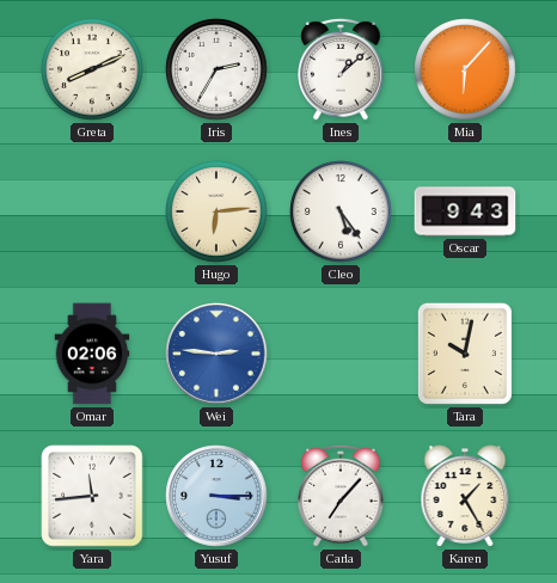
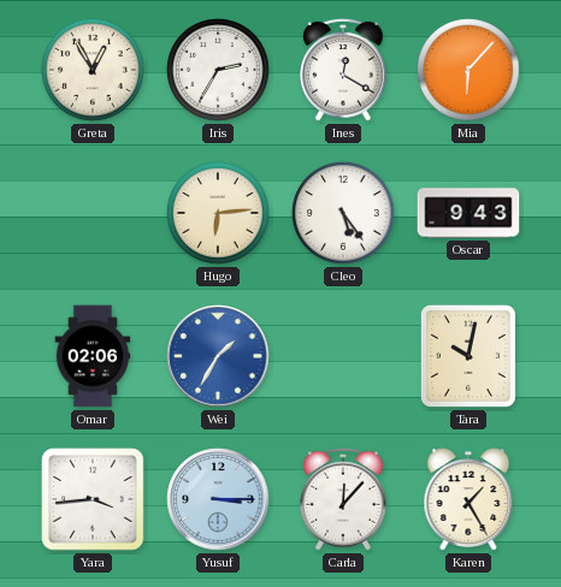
Greta: 8:11 -> 12:55 (93, 70)
Ines: 1:08 -> 12:20 (343, 70)
Wei: 2:46 -> 1:35 (218, 356)
Yara: 11:44 -> 3:44 (93, 499)
Carla: 7:07 -> 12:07 (343, 499)
